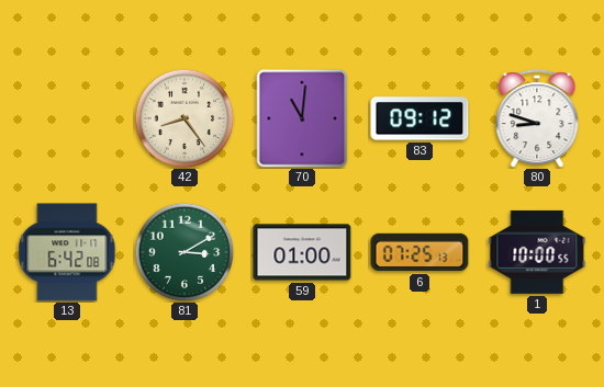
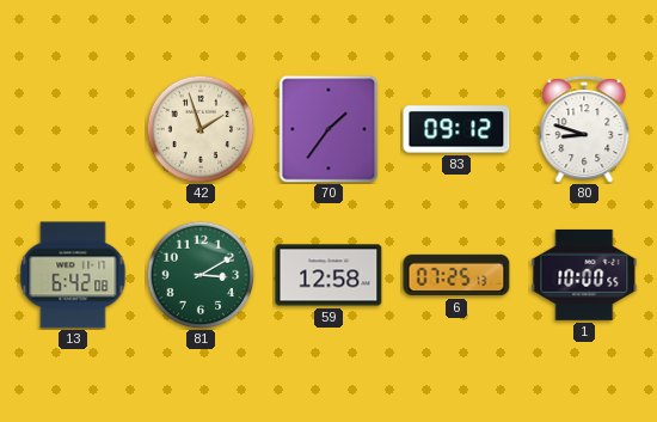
42: 8:24 -> 1:57 (201, 129)
70: 11:01 -> 1:36 (328, 129)
59: 01:00 -> 12:58 (328, 275)
